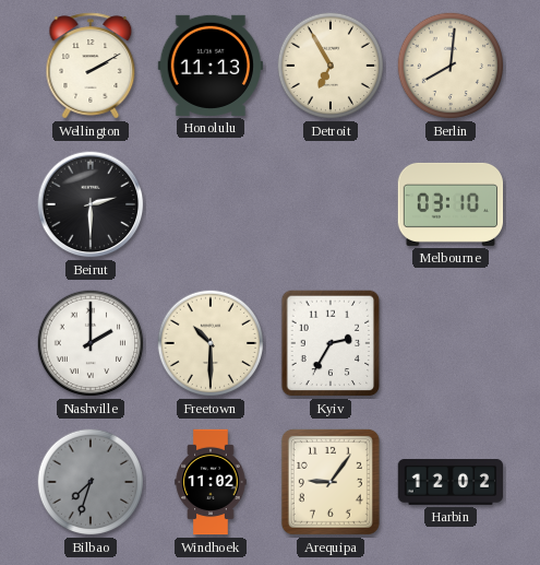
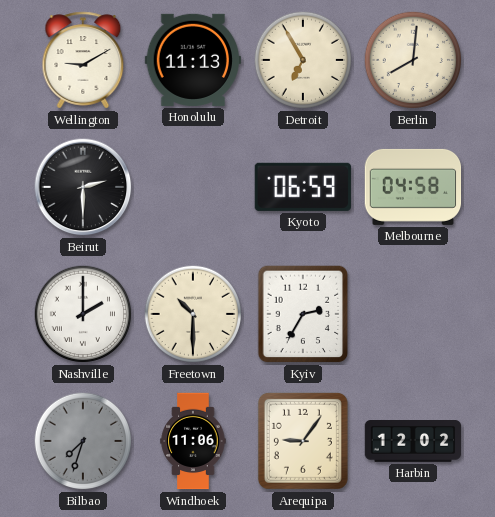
Wellington: 2:10 -> 9:10 (83, 60)
Kyoto: none -> 06:59 (303, 187)
Melbourne: 03:10 -> 04:58 (413, 187)
Windhoek: 11:02 -> 11:06 (193, 441)
